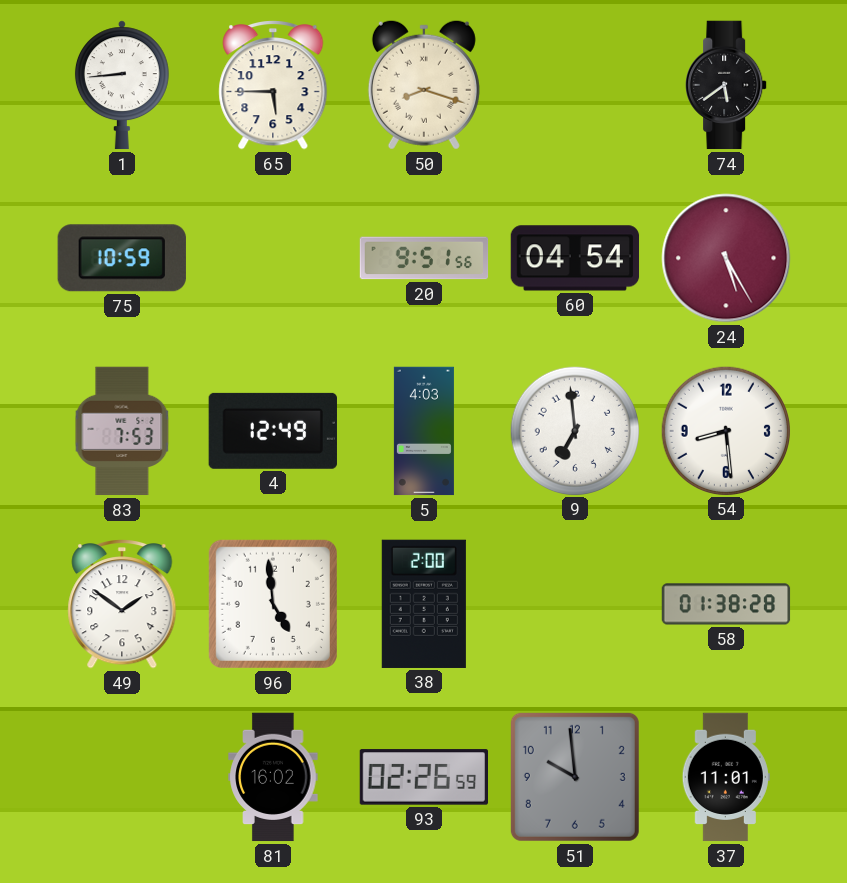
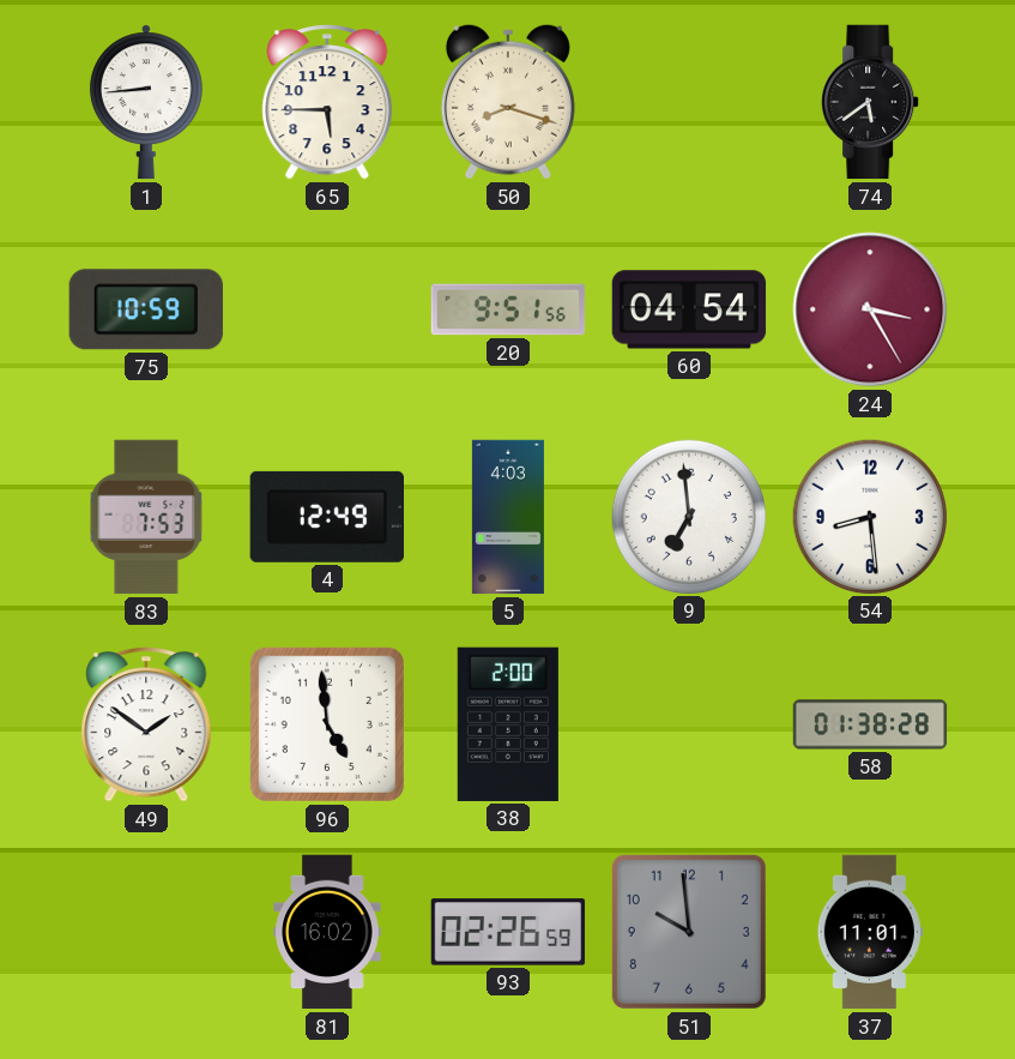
24: 5:25 -> 3:25 (870, 309)
